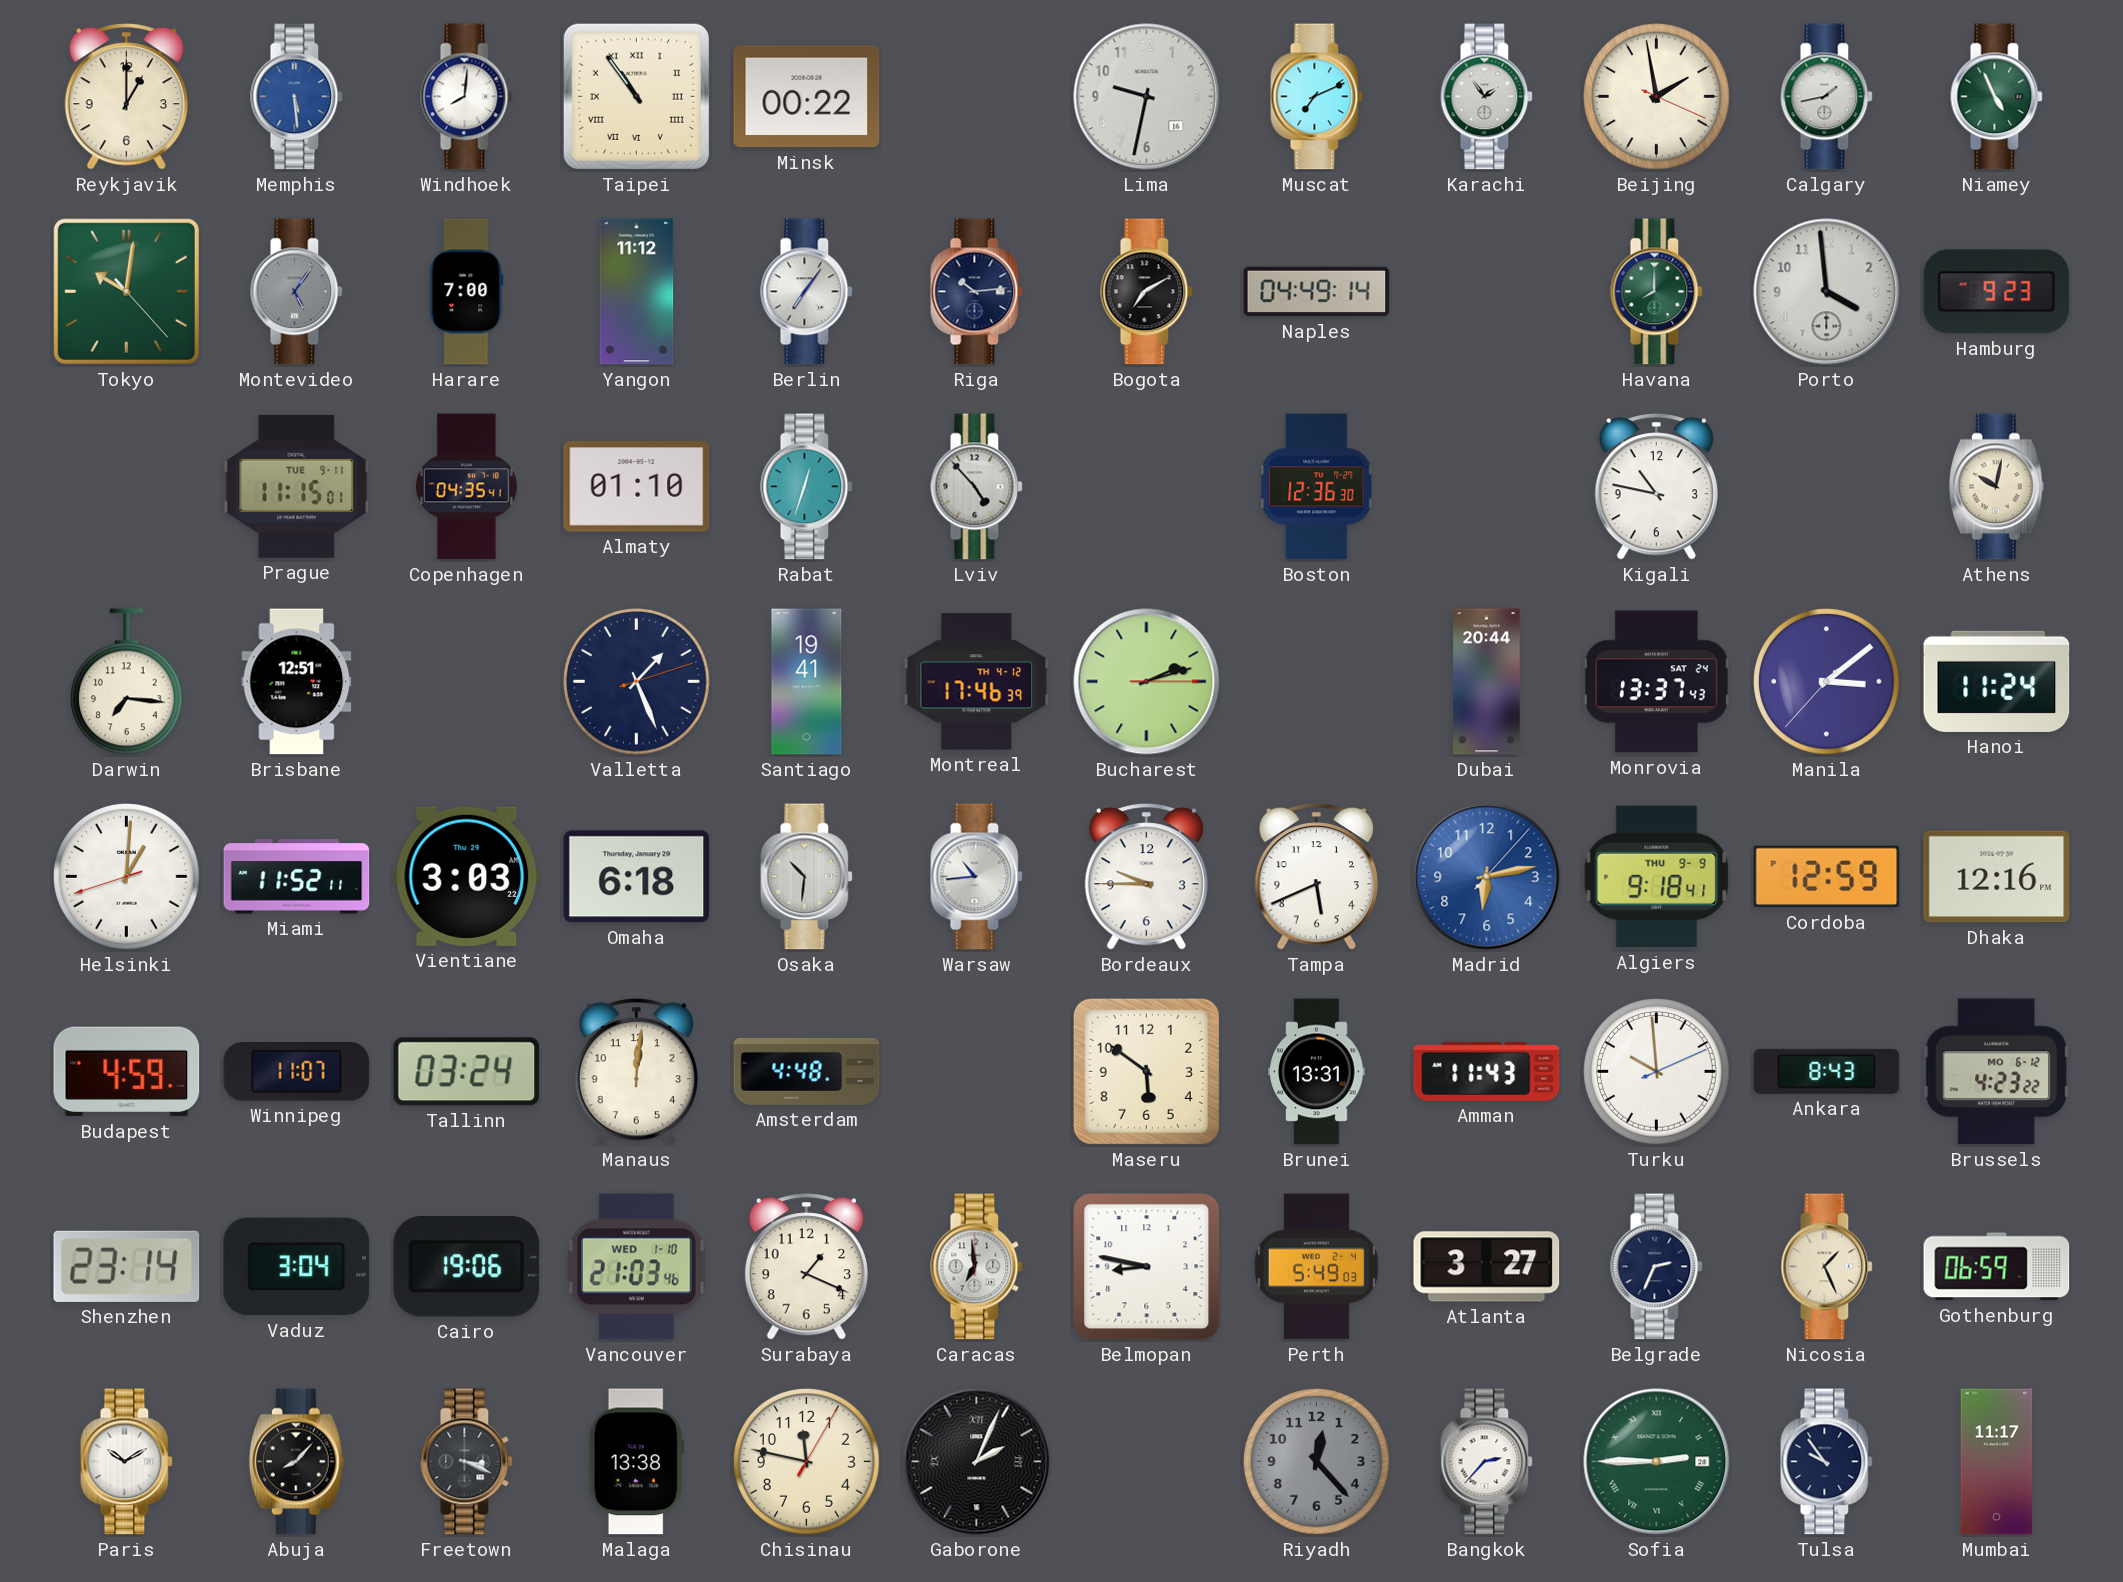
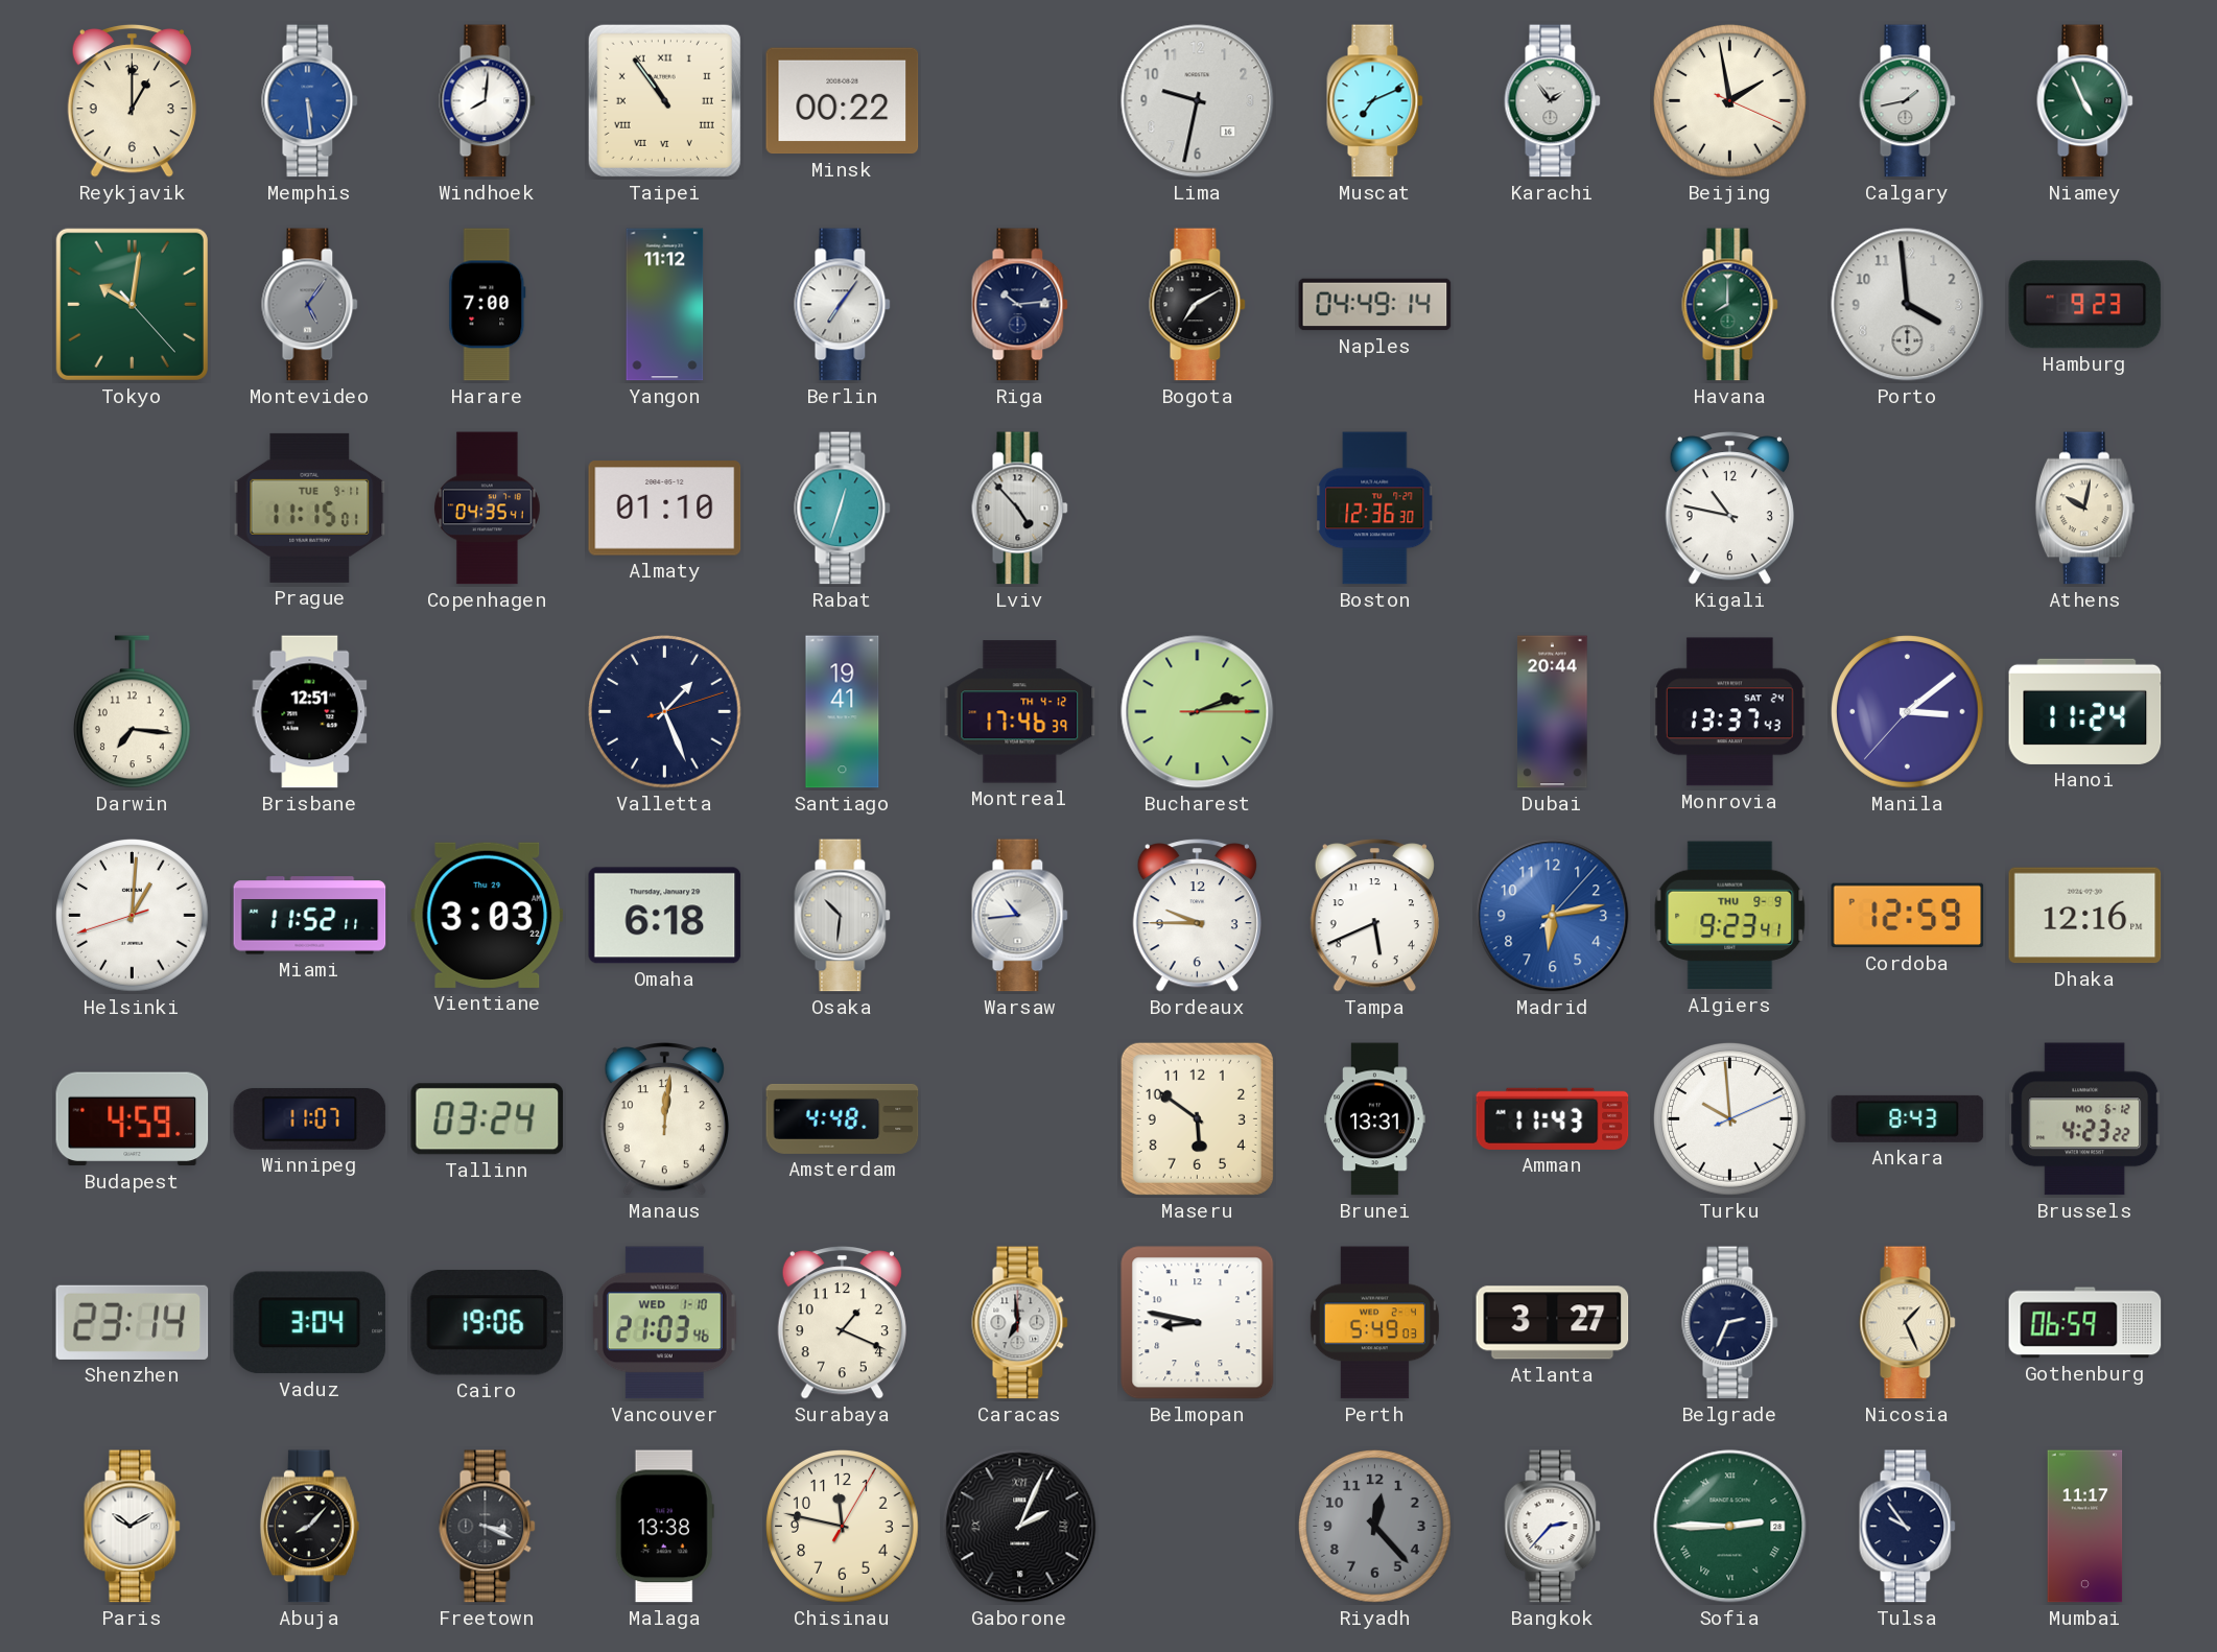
Algiers: 9:18 -> 9:23 (1730, 916)
